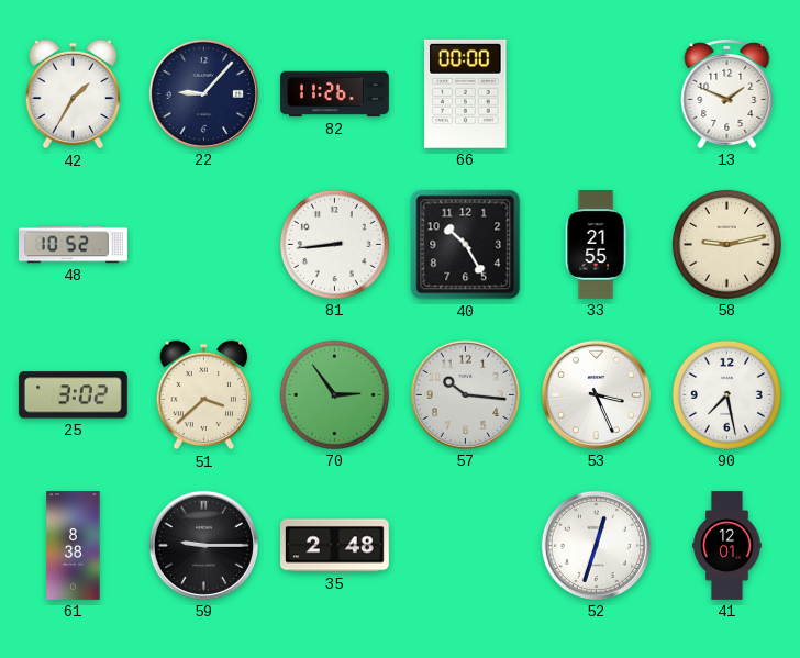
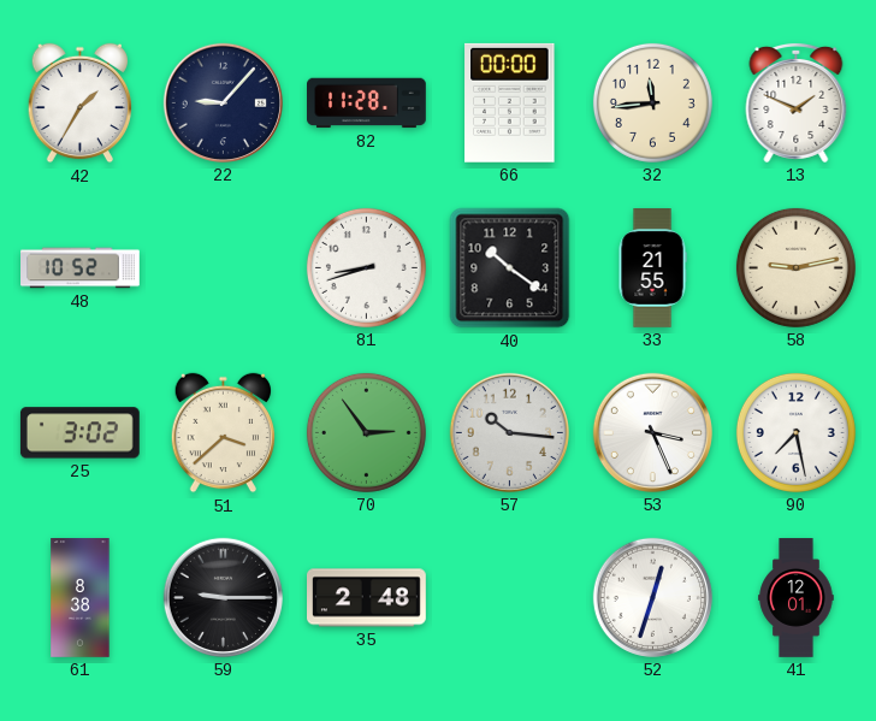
82: 11:26 -> 11:28 (367, 104)
32: none -> 11:44 (652, 102)
81: 8:44 -> 8:42 (366, 267)
40: 10:25 -> 10:21 (510, 268)
